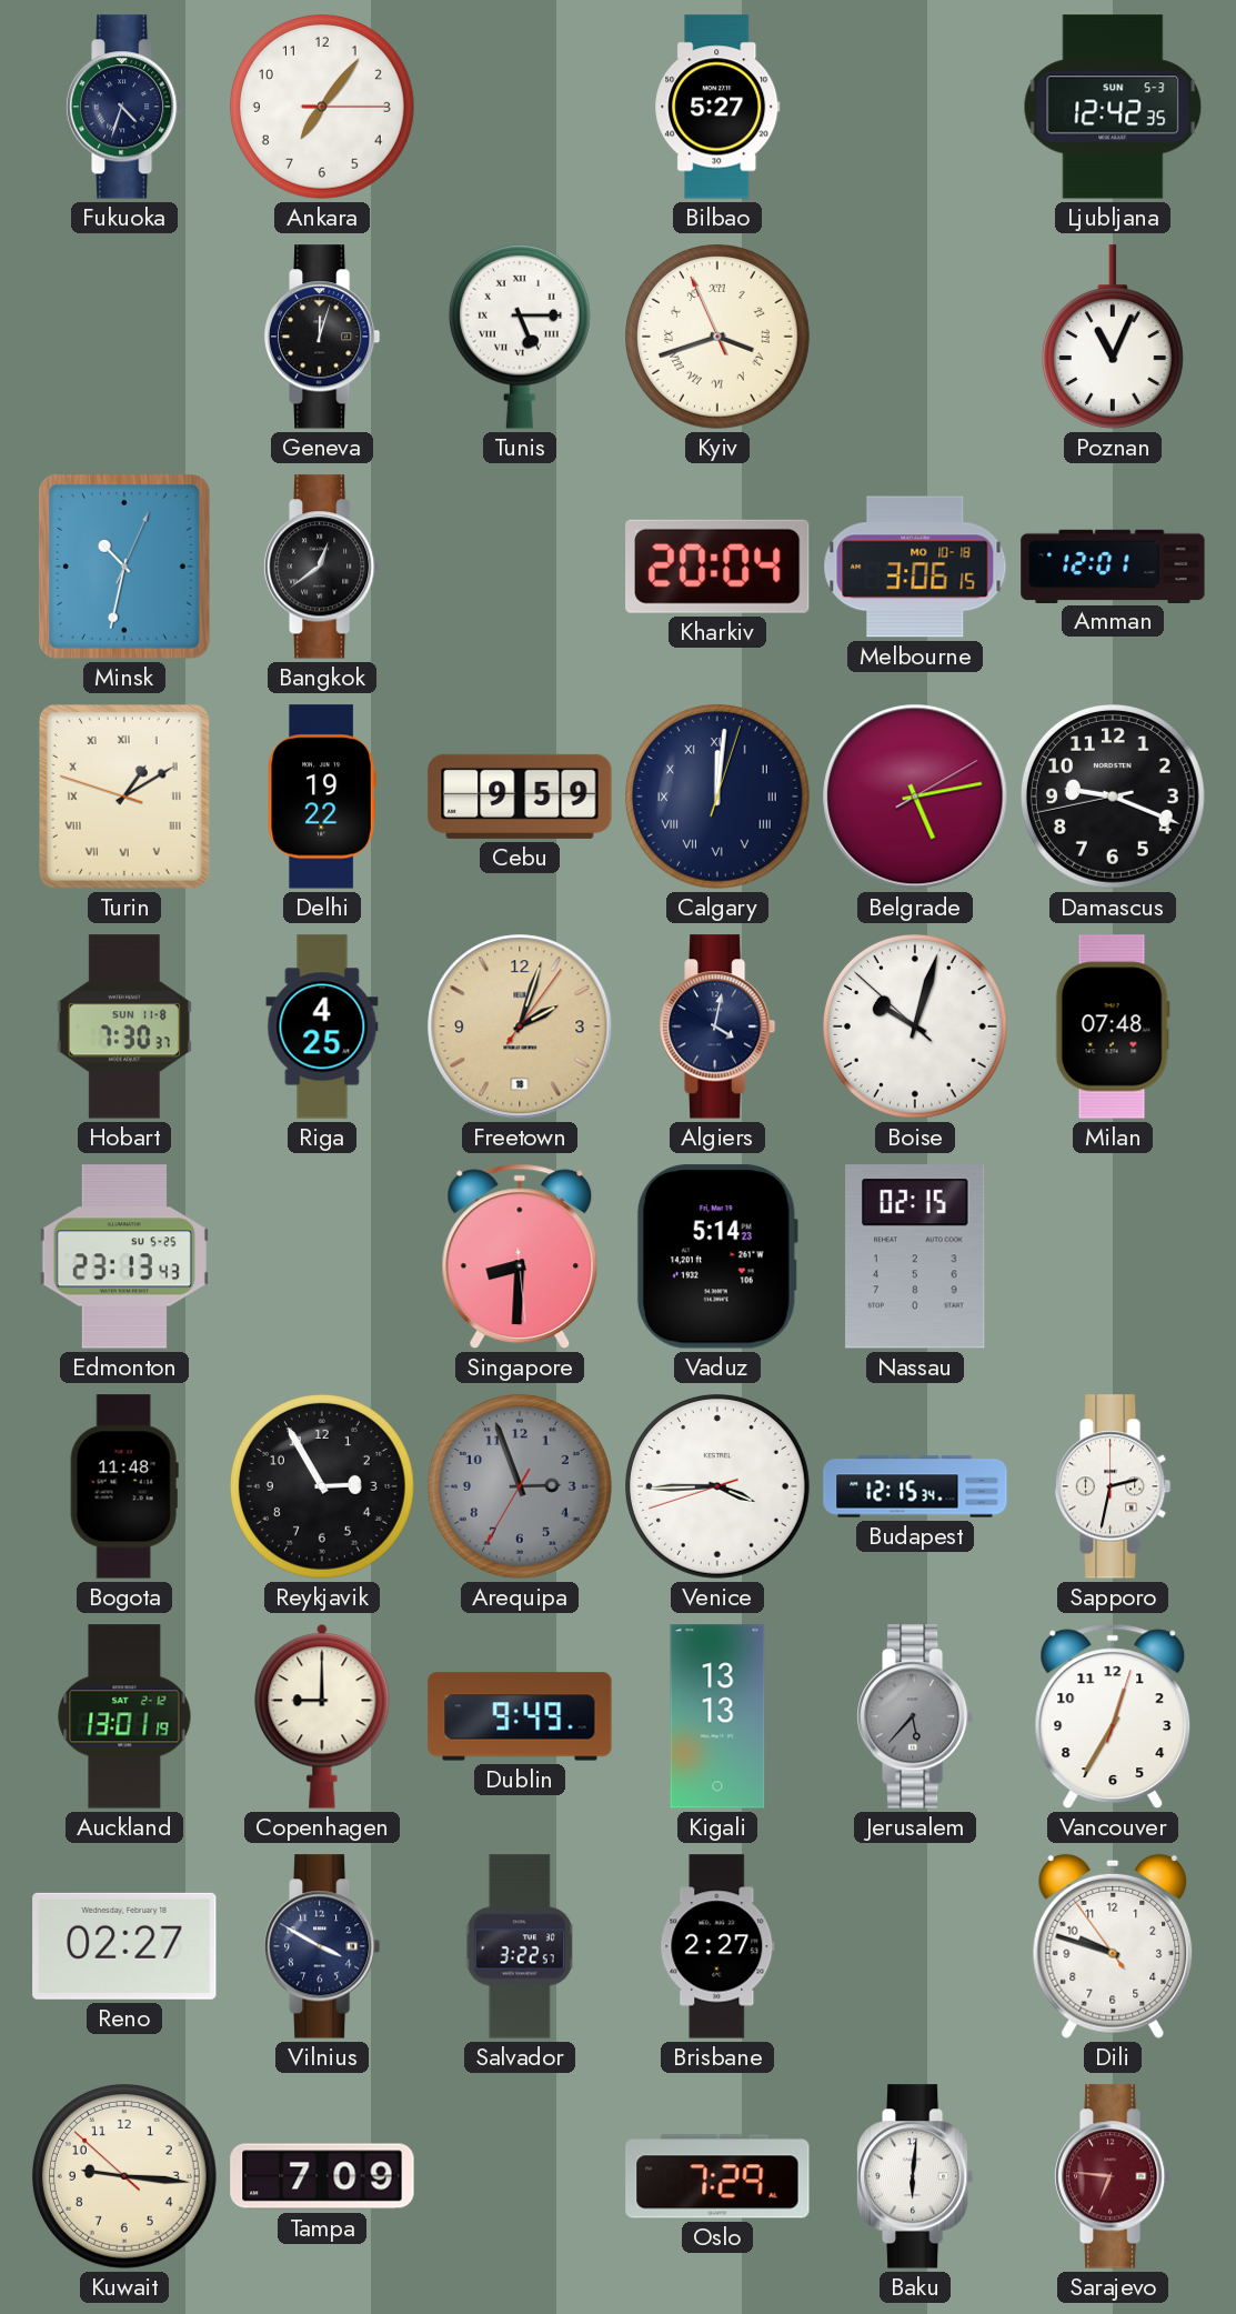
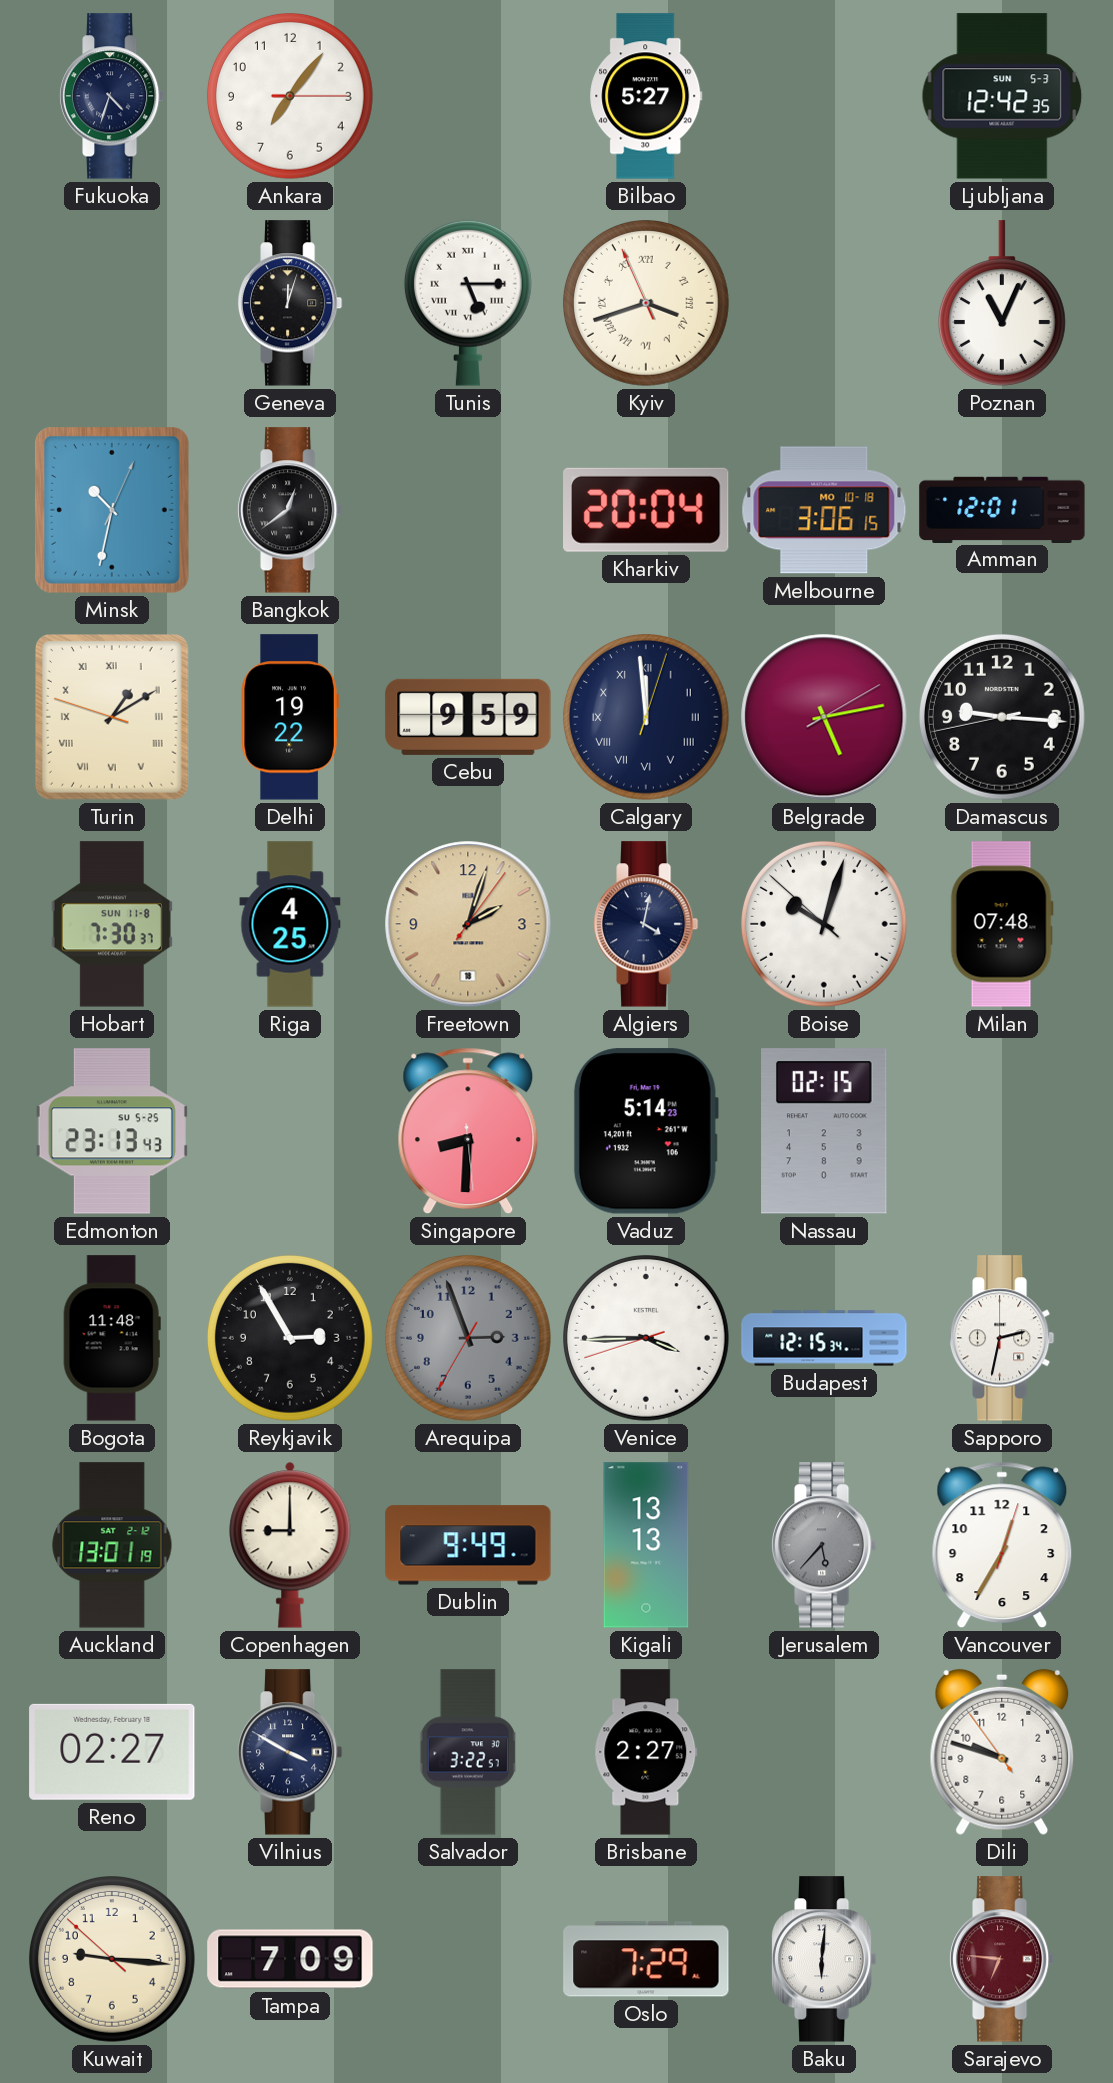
Calgary: 12:01 -> 11:59 (647, 718)
Damascus: 9:18 -> 9:15 (1003, 718)
